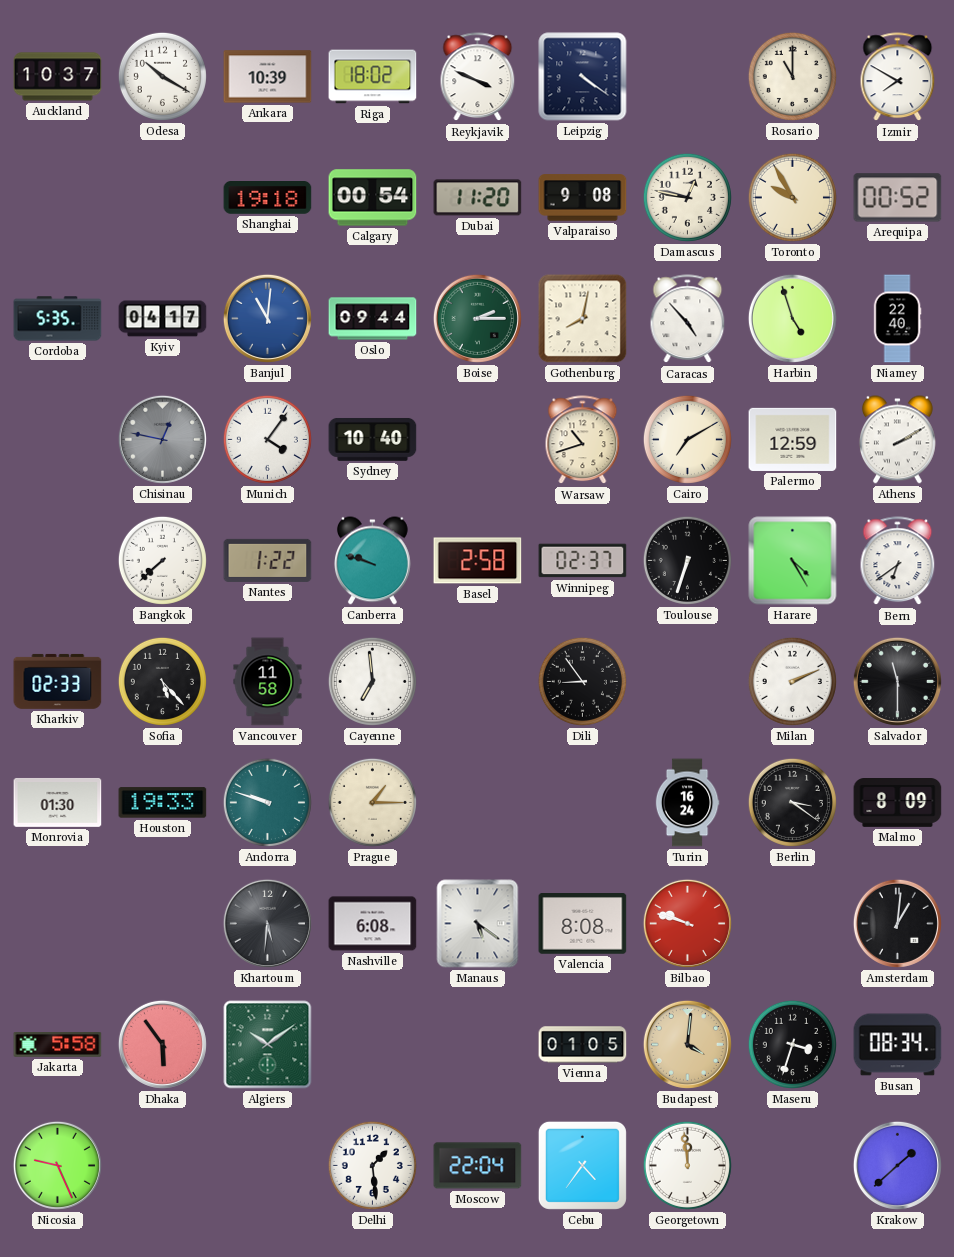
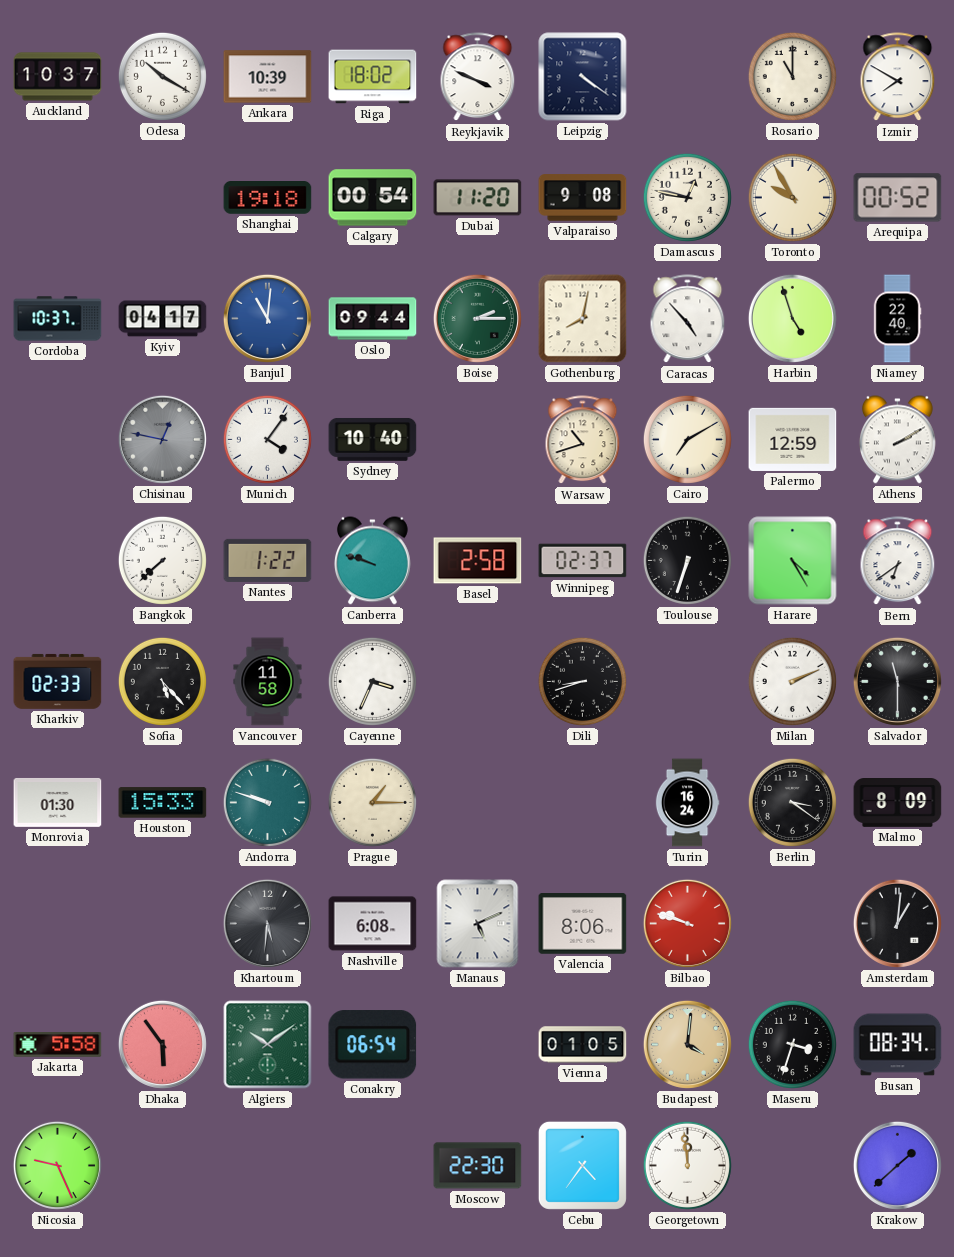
Cordoba: 5:35 -> 10:37 (58, 319)
Cayenne: 6:59 -> 3:34 (372, 681)
Dili: 8:54 -> 8:42 (582, 681)
Houston: 19:33 -> 15:33 (163, 803)
Manaus: 5:21 -> 5:11 (478, 924)
Valencia: 8:08 -> 8:06 (583, 924)
Conakry: none -> 06:54 (373, 1045)
Delhi: 1:29 -> none (372, 1165)
Moscow: 22:04 -> 22:30 (478, 1166)
